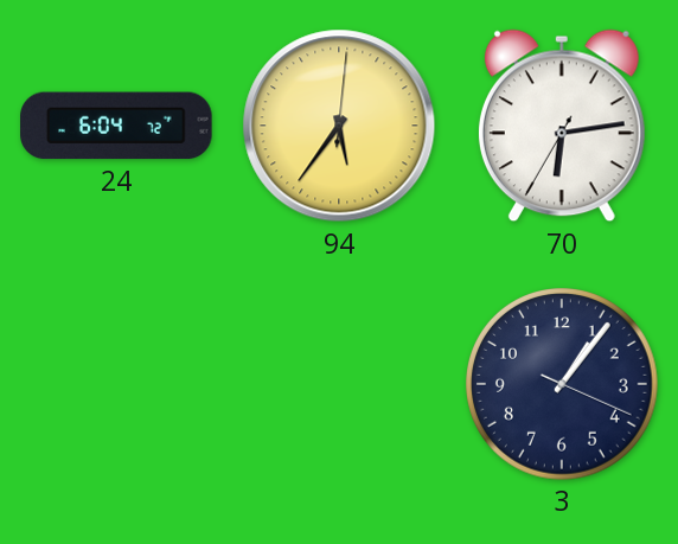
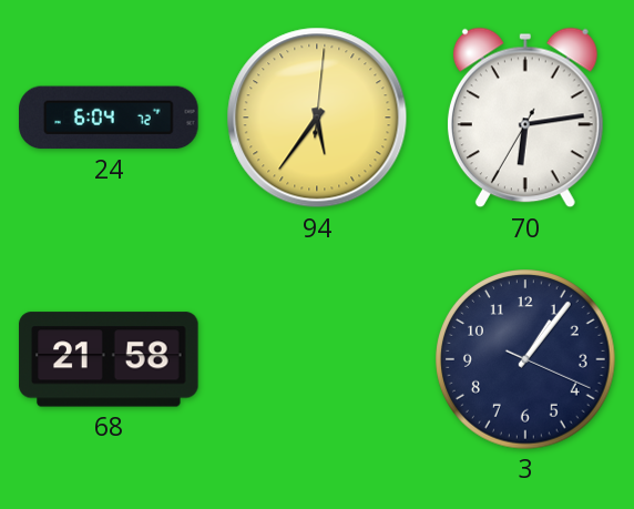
68: none -> 21:58 (109, 359)
